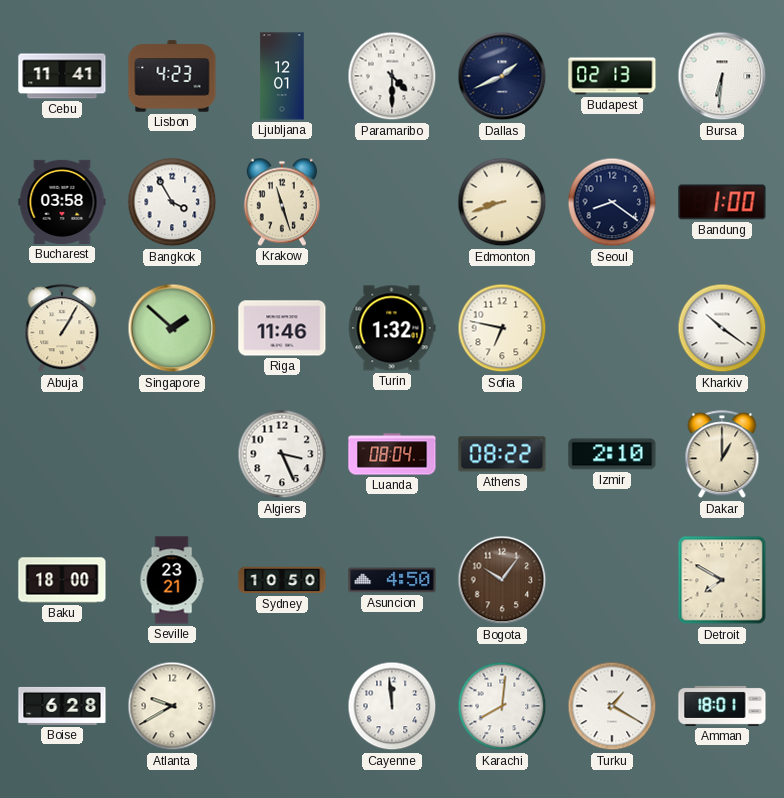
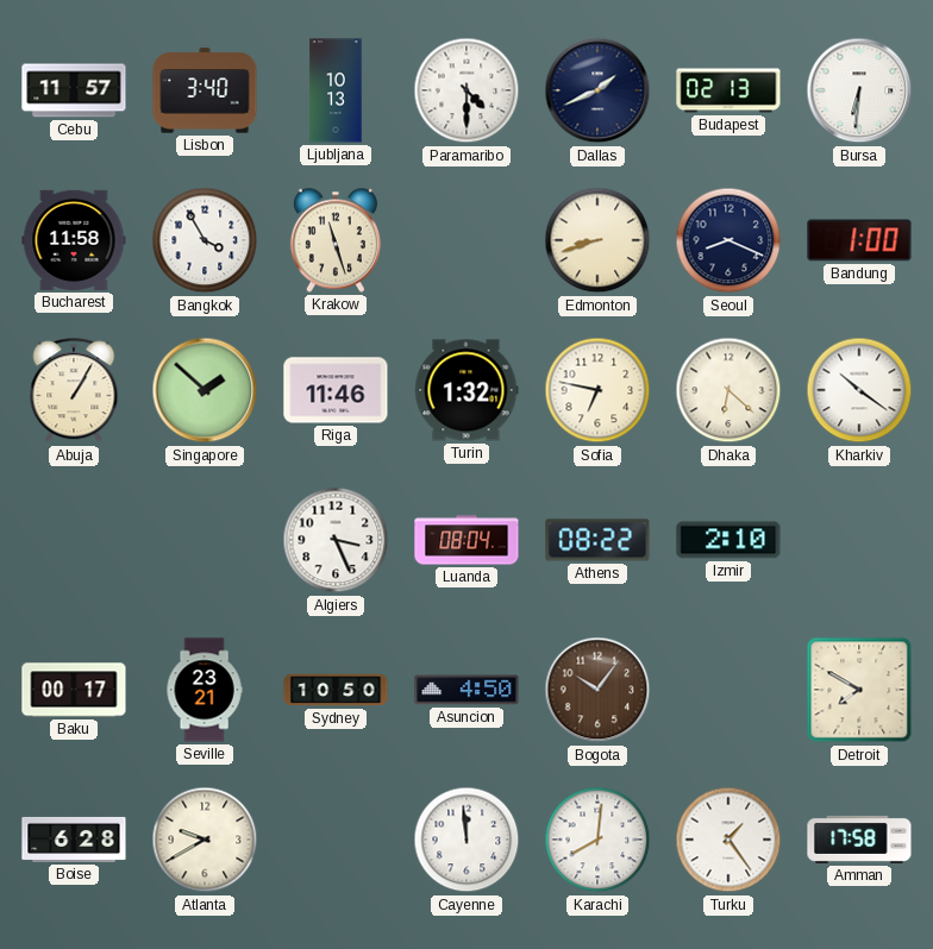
Cebu: 11:41 -> 11:57 (74, 90)
Lisbon: 4:23 -> 3:40 (205, 90)
Ljubljana: 12:01 -> 10:13 (336, 90)
Bucharest: 03:58 -> 11:58 (74, 240)
Seoul: 8:21 -> 8:19 (728, 240)
Dhaka: none -> 6:22 (728, 390)
Dakar: 1:00 -> none (722, 455)
Baku: 18:00 -> 00:17 (74, 690)
Turku: 1:20 -> 1:24 (728, 840)
Amman: 18:01 -> 17:58 (859, 840)
